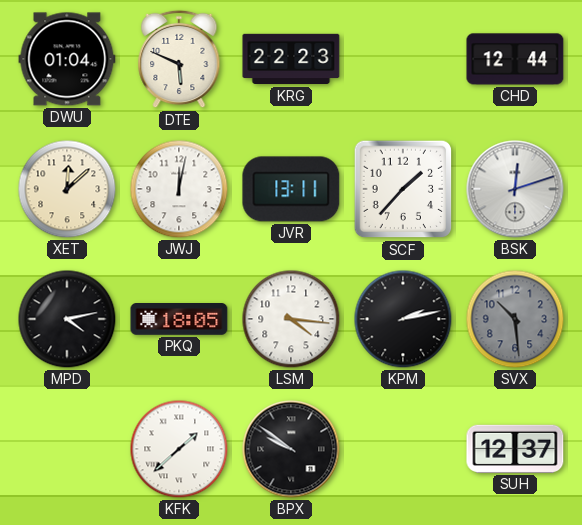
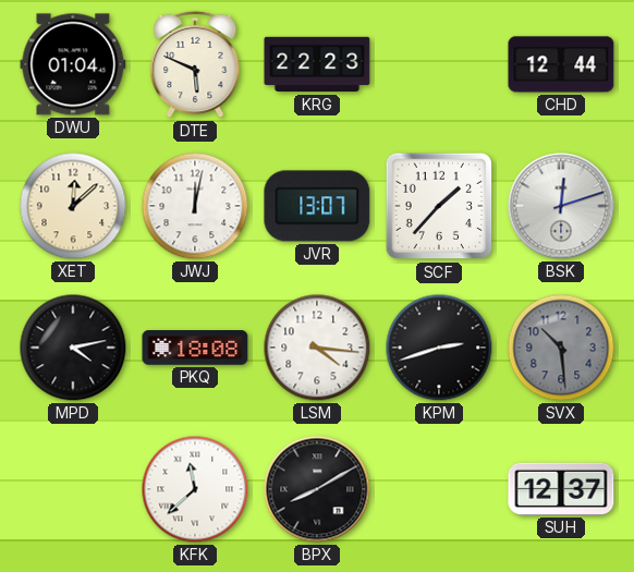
JVR: 13:11 -> 13:07 (317, 206)
PKQ: 18:05 -> 18:08 (195, 349)
KPM: 2:13 -> 2:42 (439, 348)
KFK: 1:38 -> 11:38 (195, 489)
BPX: 9:51 -> 8:10 (317, 489)
